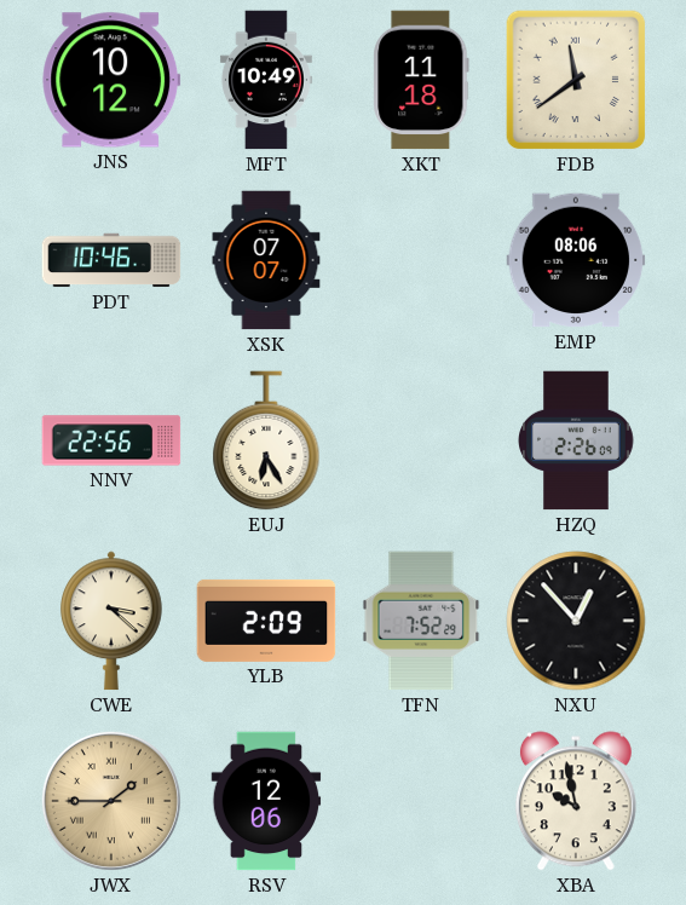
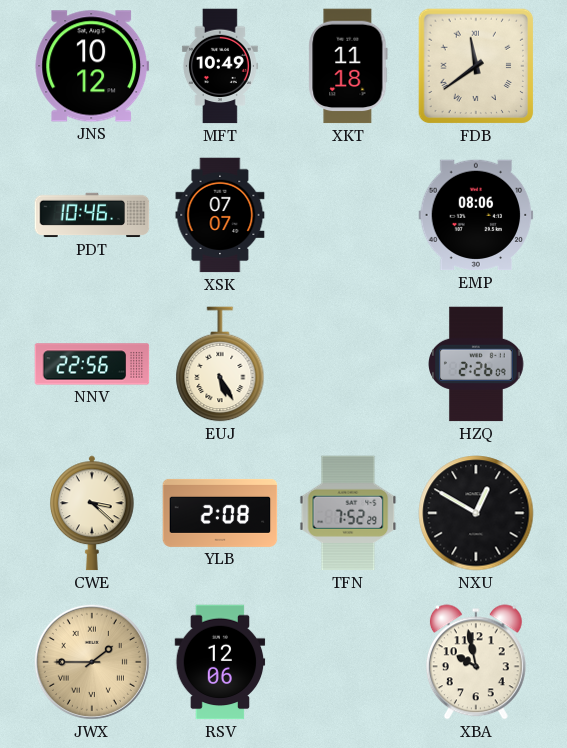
EUJ: 6:25 -> 5:25 (220, 364)
YLB: 2:09 -> 2:08 (220, 513)
NXU: 12:53 -> 12:50 (476, 513)
